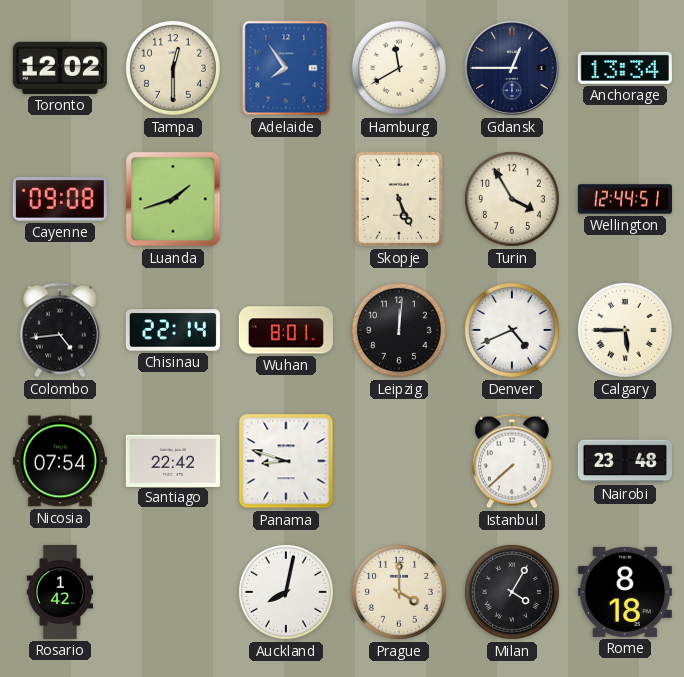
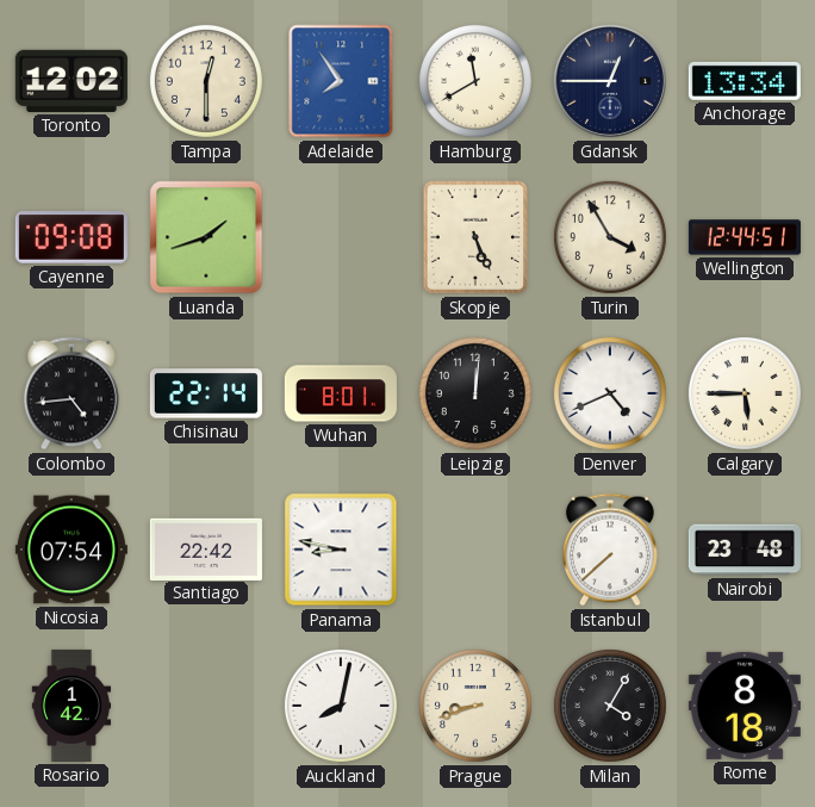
Panama: 8:48 -> 8:47 (341, 550)
Prague: 4:00 -> 8:42 (475, 706)
